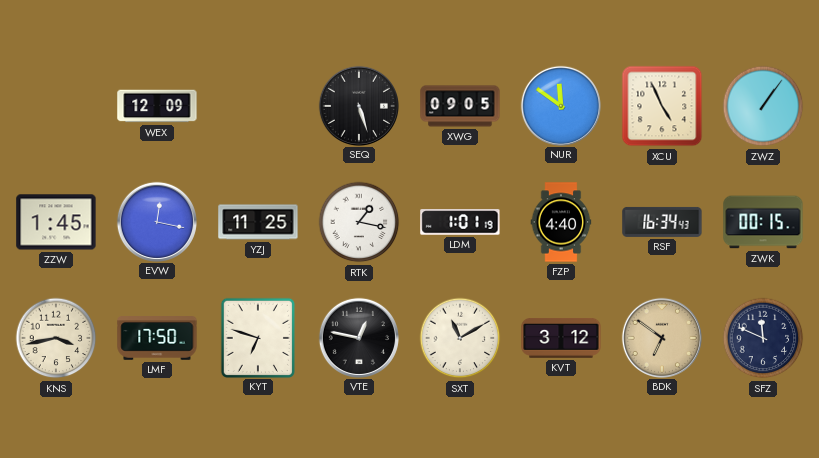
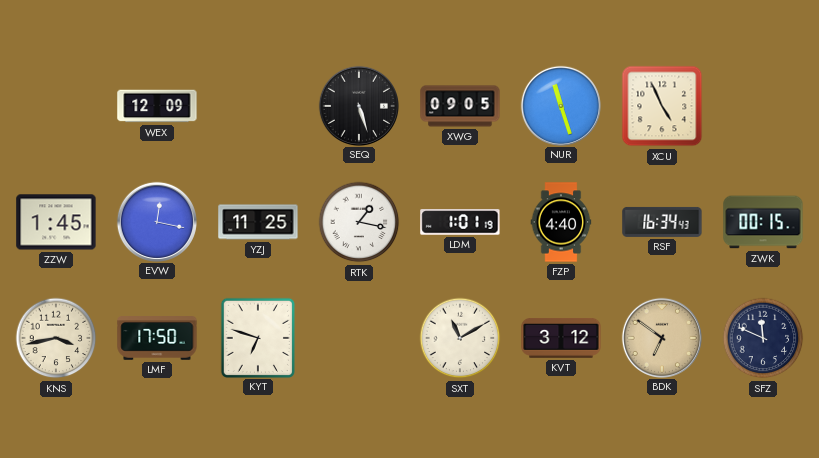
NUR: 11:51 -> 11:27 (560, 105)
ZWZ: 1:06 -> none (763, 106)
VTE: 12:47 -> none (358, 337)
